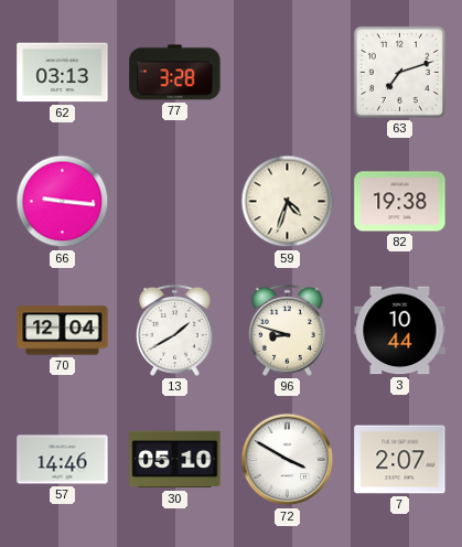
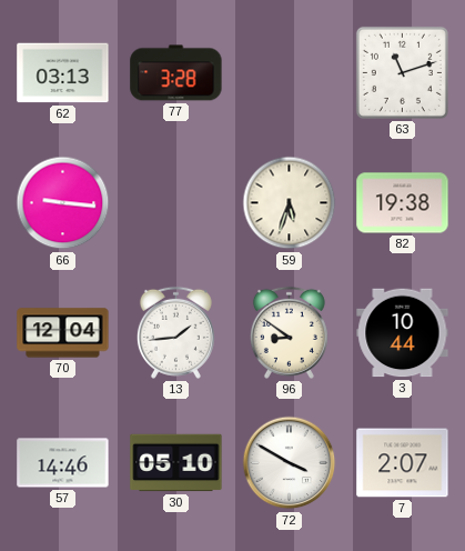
63: 7:12 -> 11:12 (402, 72)
59: 4:33 -> 5:33 (290, 203)
13: 1:40 -> 1:44 (175, 332)
96: 8:48 -> 8:51 (289, 332)
